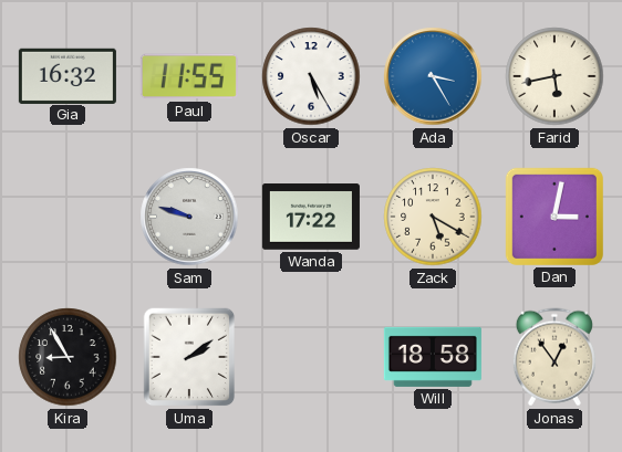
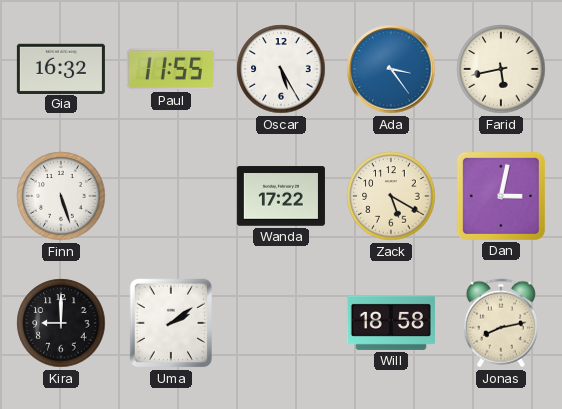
Ada: 3:25 -> 3:24 (391, 69)
Finn: none -> 5:27 (61, 196)
Sam: 9:48 -> none (189, 217)
Kira: 8:55 -> 9:00 (61, 323)
Jonas: 12:54 -> 8:13 (501, 323)
